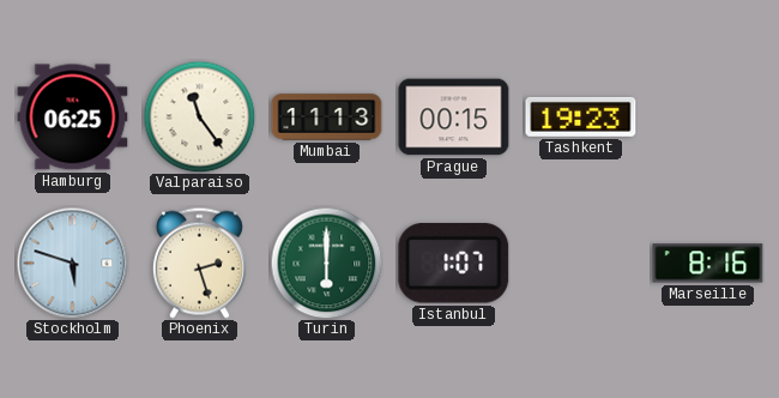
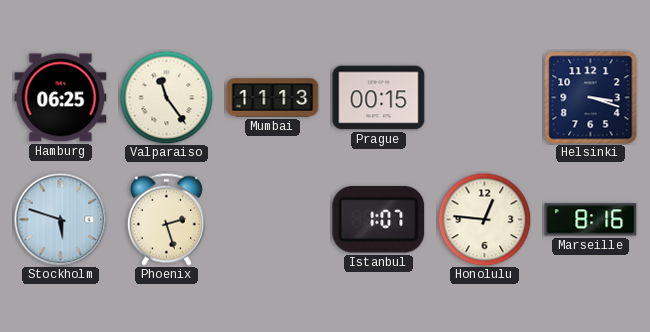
Tashkent: 19:23 -> none (581, 116)
Helsinki: none -> 3:18 (591, 98)
Turin: 6:00 -> none (326, 263)
Honolulu: none -> 12:46 (484, 219)
